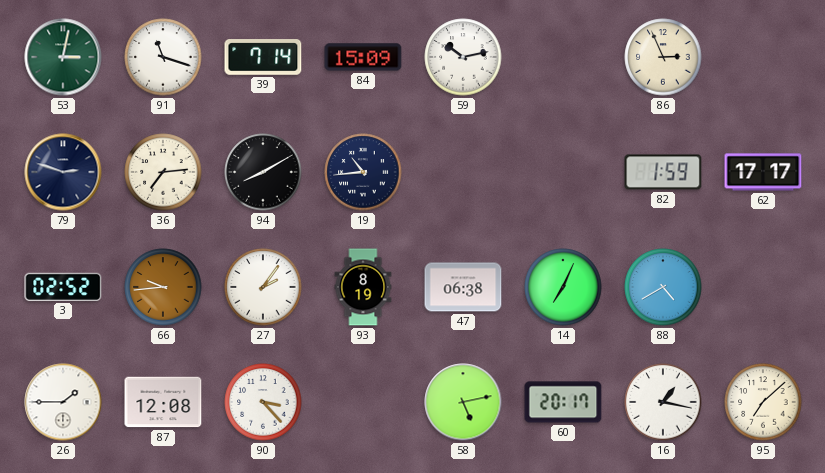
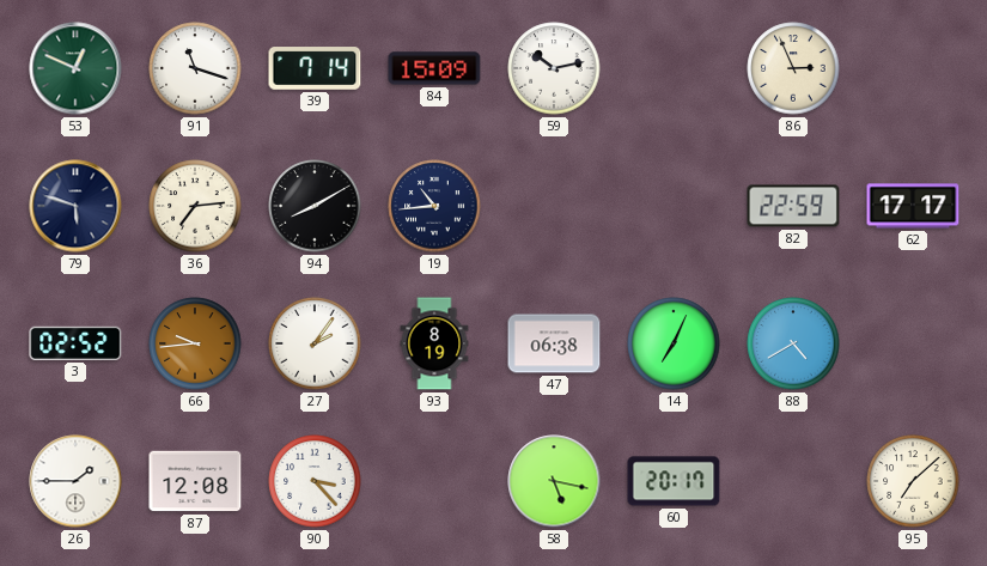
53: 3:02 -> 12:49 (75, 68)
79: 2:48 -> 5:48 (75, 206)
82: 1:59 -> 22:59 (793, 206)
58: 5:13 -> 5:17 (554, 481)
16: 1:17 -> none (663, 402)
